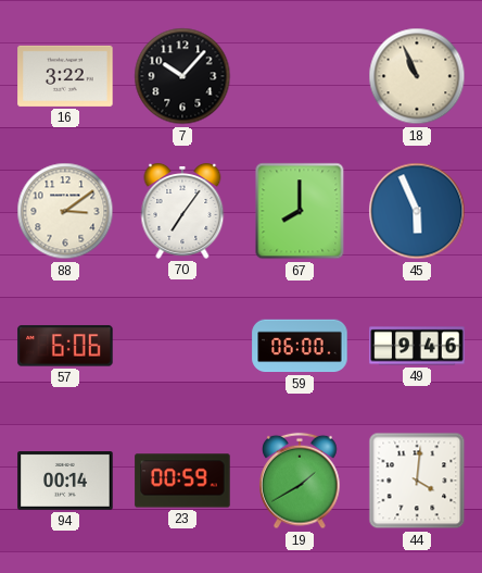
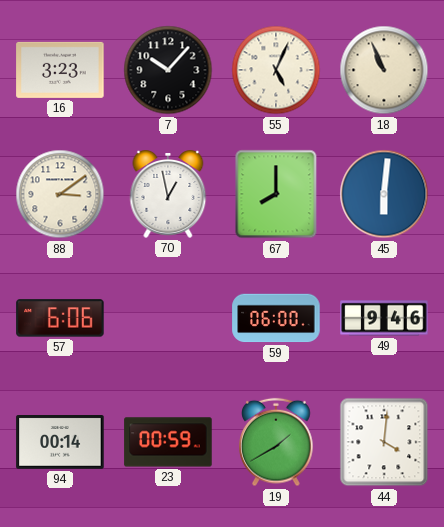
16: 3:22 -> 3:23 (60, 70)
55: none -> 5:04 (276, 70)
70: 7:06 -> 12:58 (168, 195)
45: 5:56 -> 6:01 (384, 194)
